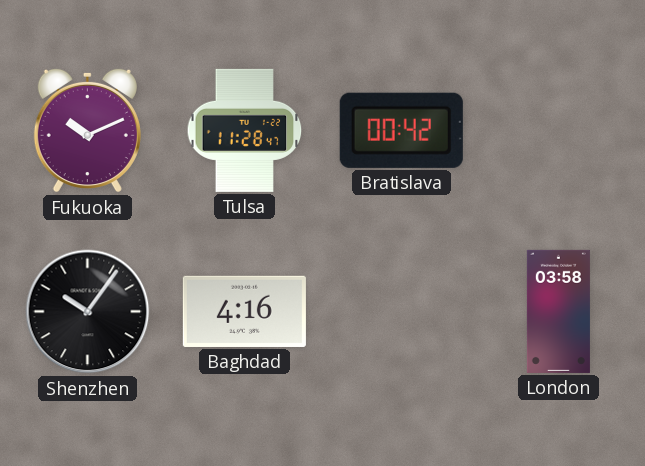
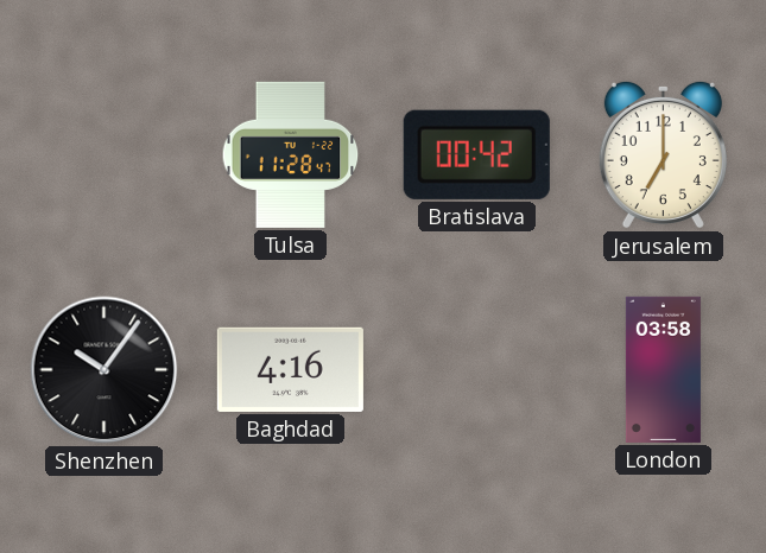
Fukuoka: 10:11 -> none (87, 130)
Jerusalem: none -> 7:00 (663, 154)
